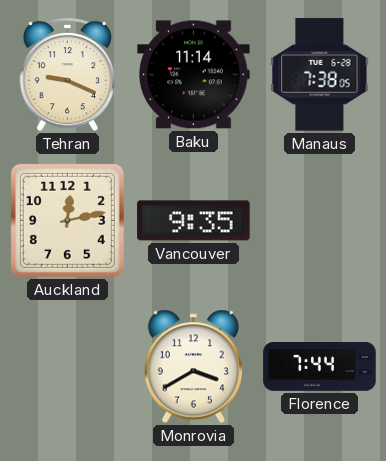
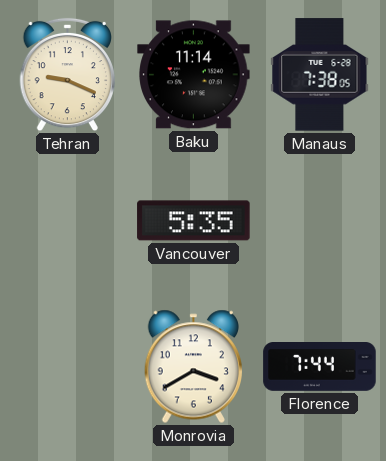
Auckland: 12:13 -> none (67, 220)
Vancouver: 9:35 -> 5:35 (194, 221)
